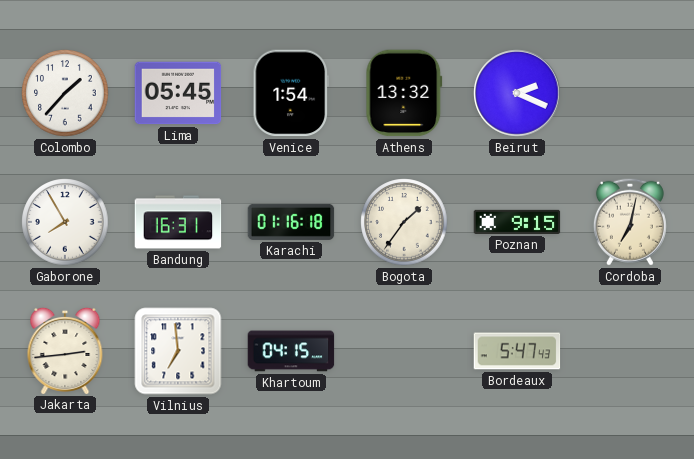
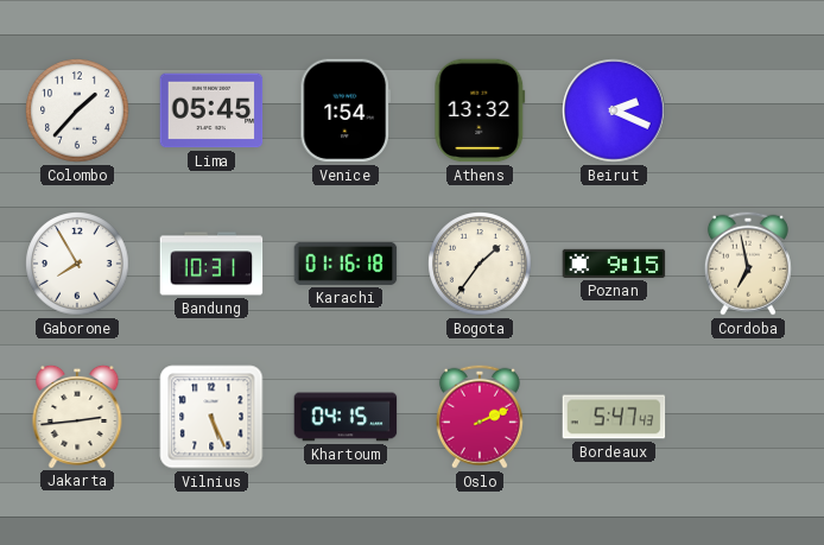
Bandung: 16:31 -> 10:31 (211, 264)
Cordoba: 7:02 -> 6:58 (748, 264)
Vilnius: 6:59 -> 5:26 (211, 417)
Oslo: none -> 2:11 (480, 417)
